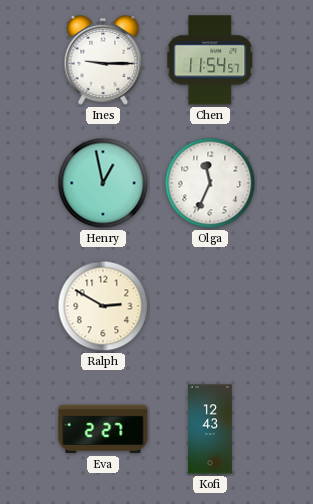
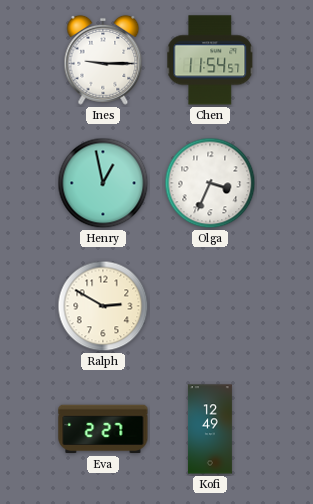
Olga: 11:34 -> 3:34 (210, 183)
Kofi: 12:43 -> 12:49 (210, 429)
